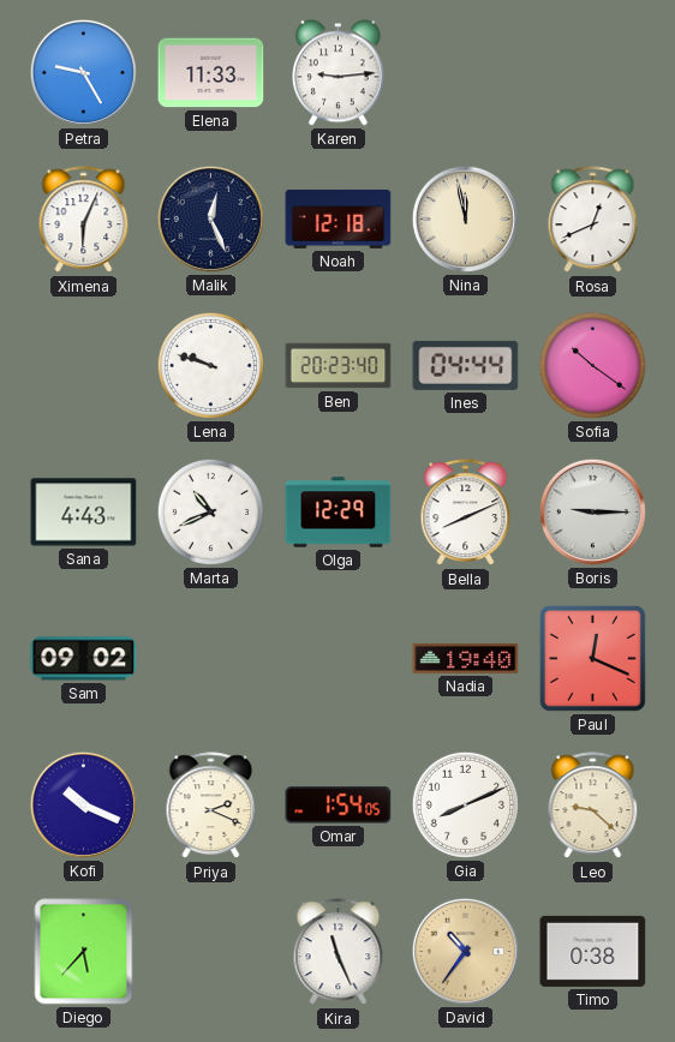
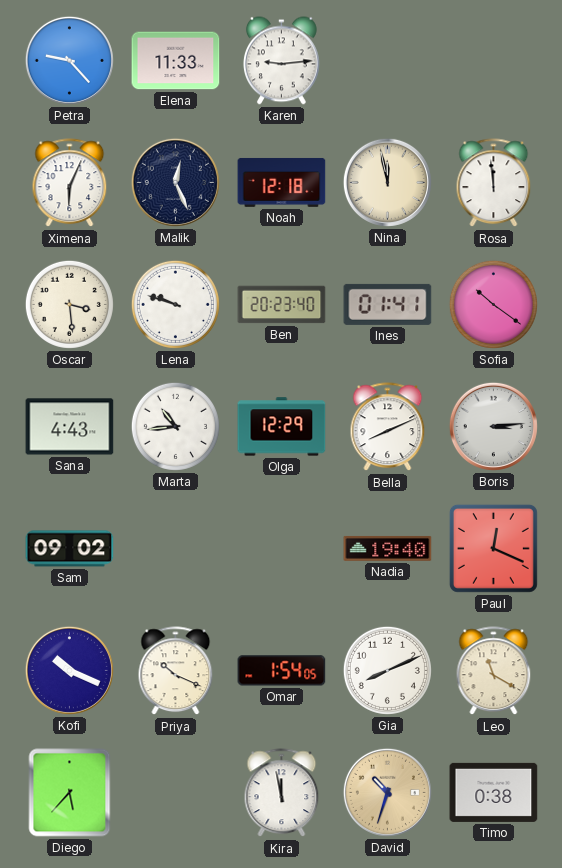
Petra: 9:25 -> 9:23 (69, 60)
Rosa: 12:41 -> 11:59 (494, 183)
Oscar: none -> 3:29 (69, 304)
Ines: 04:44 -> 01:41 (388, 304)
Marta: 10:41 -> 10:44 (175, 426)
Boris: 9:15 -> 3:14 (493, 426)
Priya: 2:19 -> 10:19 (176, 671)
Leo: 9:22 -> 11:20 (494, 671)
Kira: 11:26 -> 11:58 (282, 793)
David: 10:36 -> 10:33 (387, 792)
